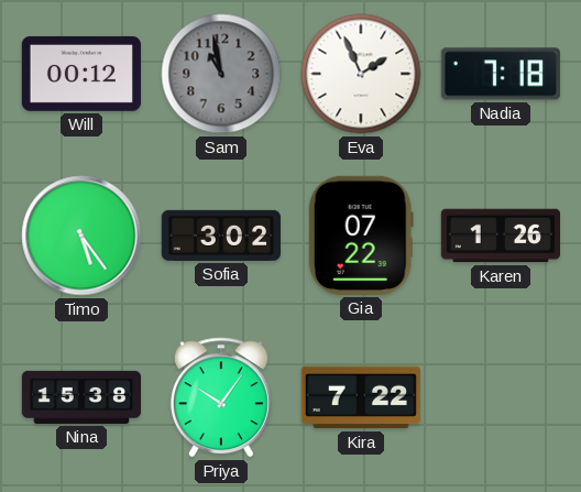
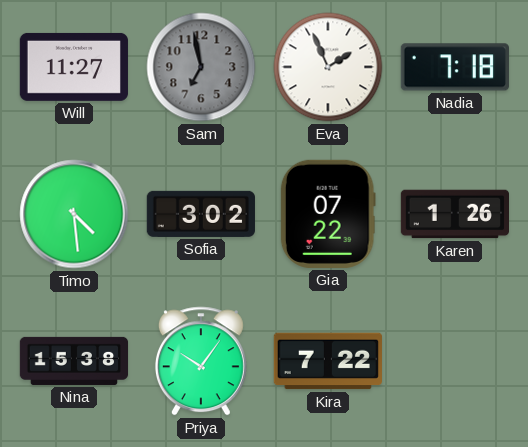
Will: 00:12 -> 11:27 (74, 67)
Sam: 10:58 -> 6:58 (201, 67)
Timo: 5:24 -> 4:29 (74, 214)
